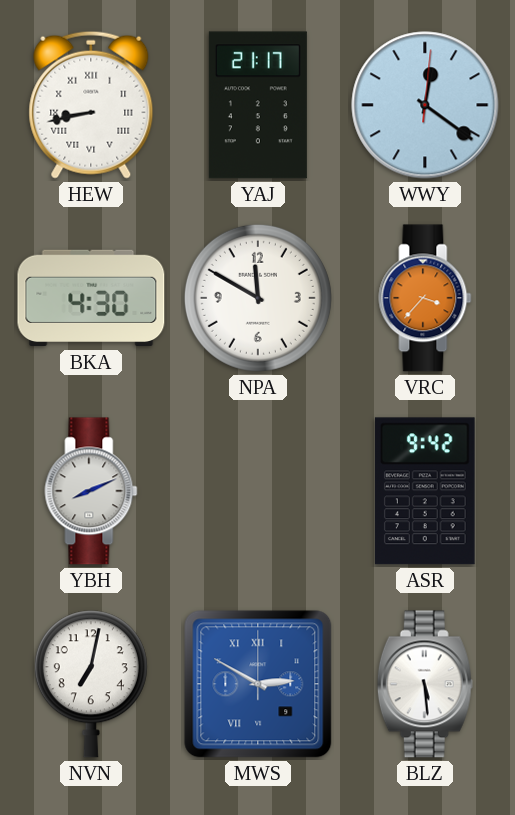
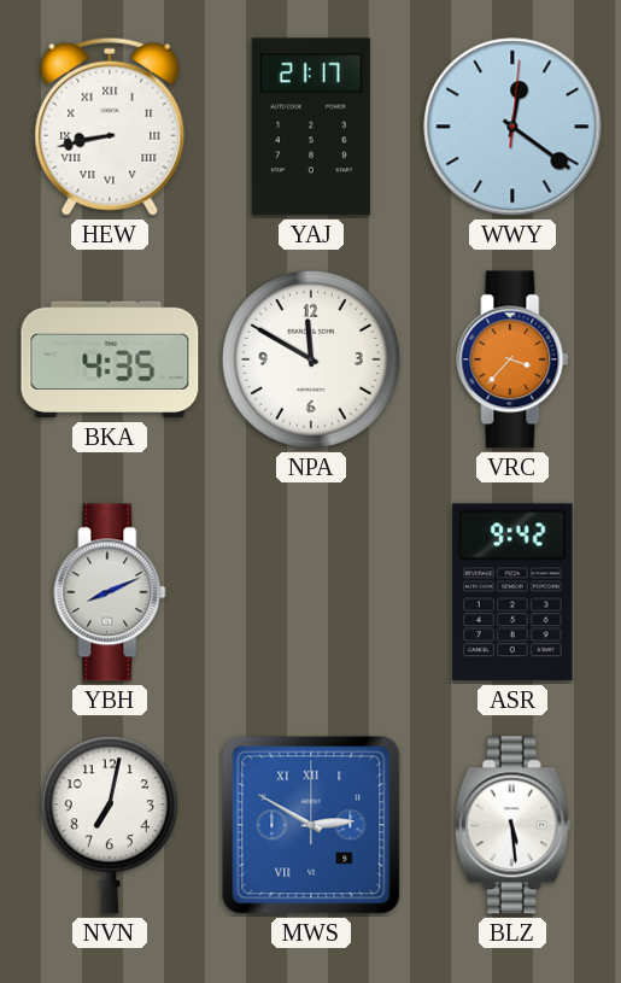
BKA: 4:30 -> 4:35 (110, 359)
